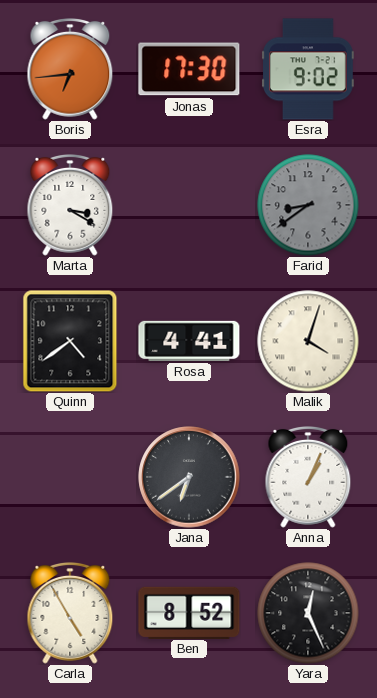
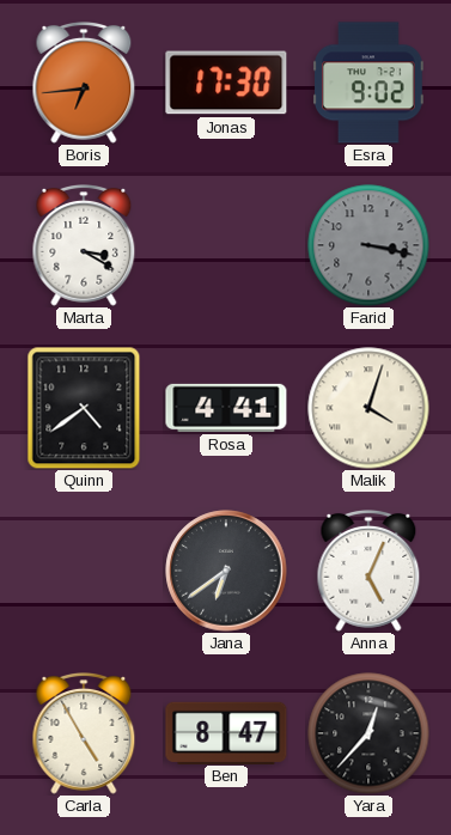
Farid: 8:39 -> 3:17 (368, 245)
Anna: 1:04 -> 5:04 (368, 572)
Ben: 8:52 -> 8:47 (226, 732)
Yara: 12:26 -> 12:37 (368, 733)
